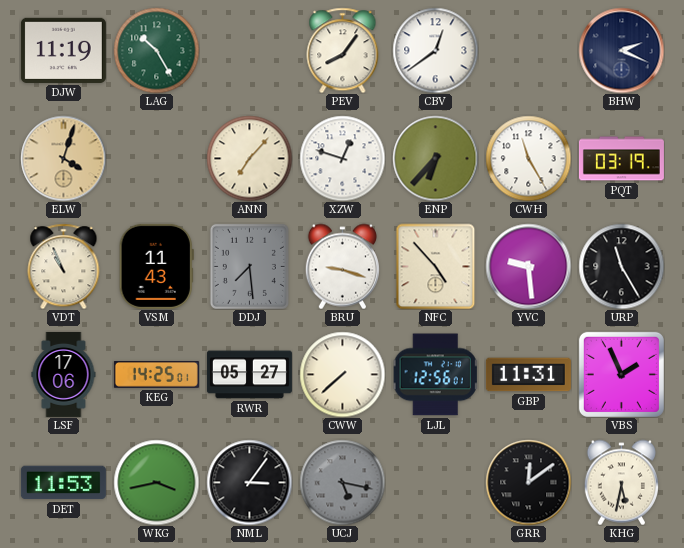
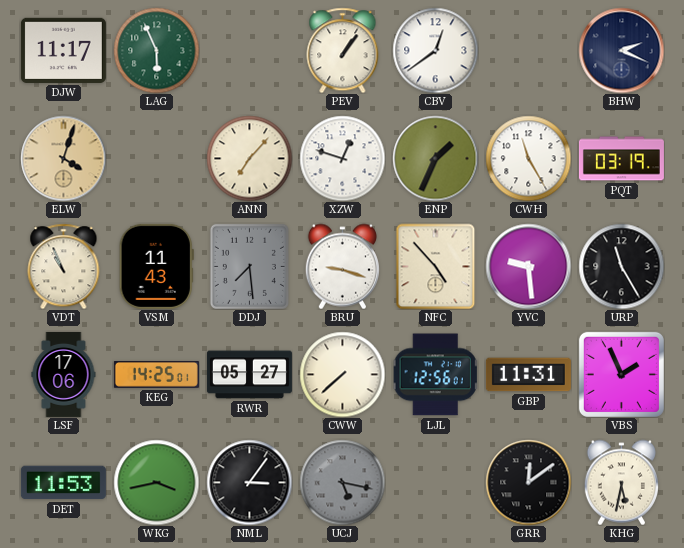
DJW: 11:19 -> 11:17 (63, 50)
LAG: 10:25 -> 5:56 (156, 50)
PEV: 8:06 -> 1:06 (343, 50)
ENP: 6:37 -> 1:34 (435, 158)
